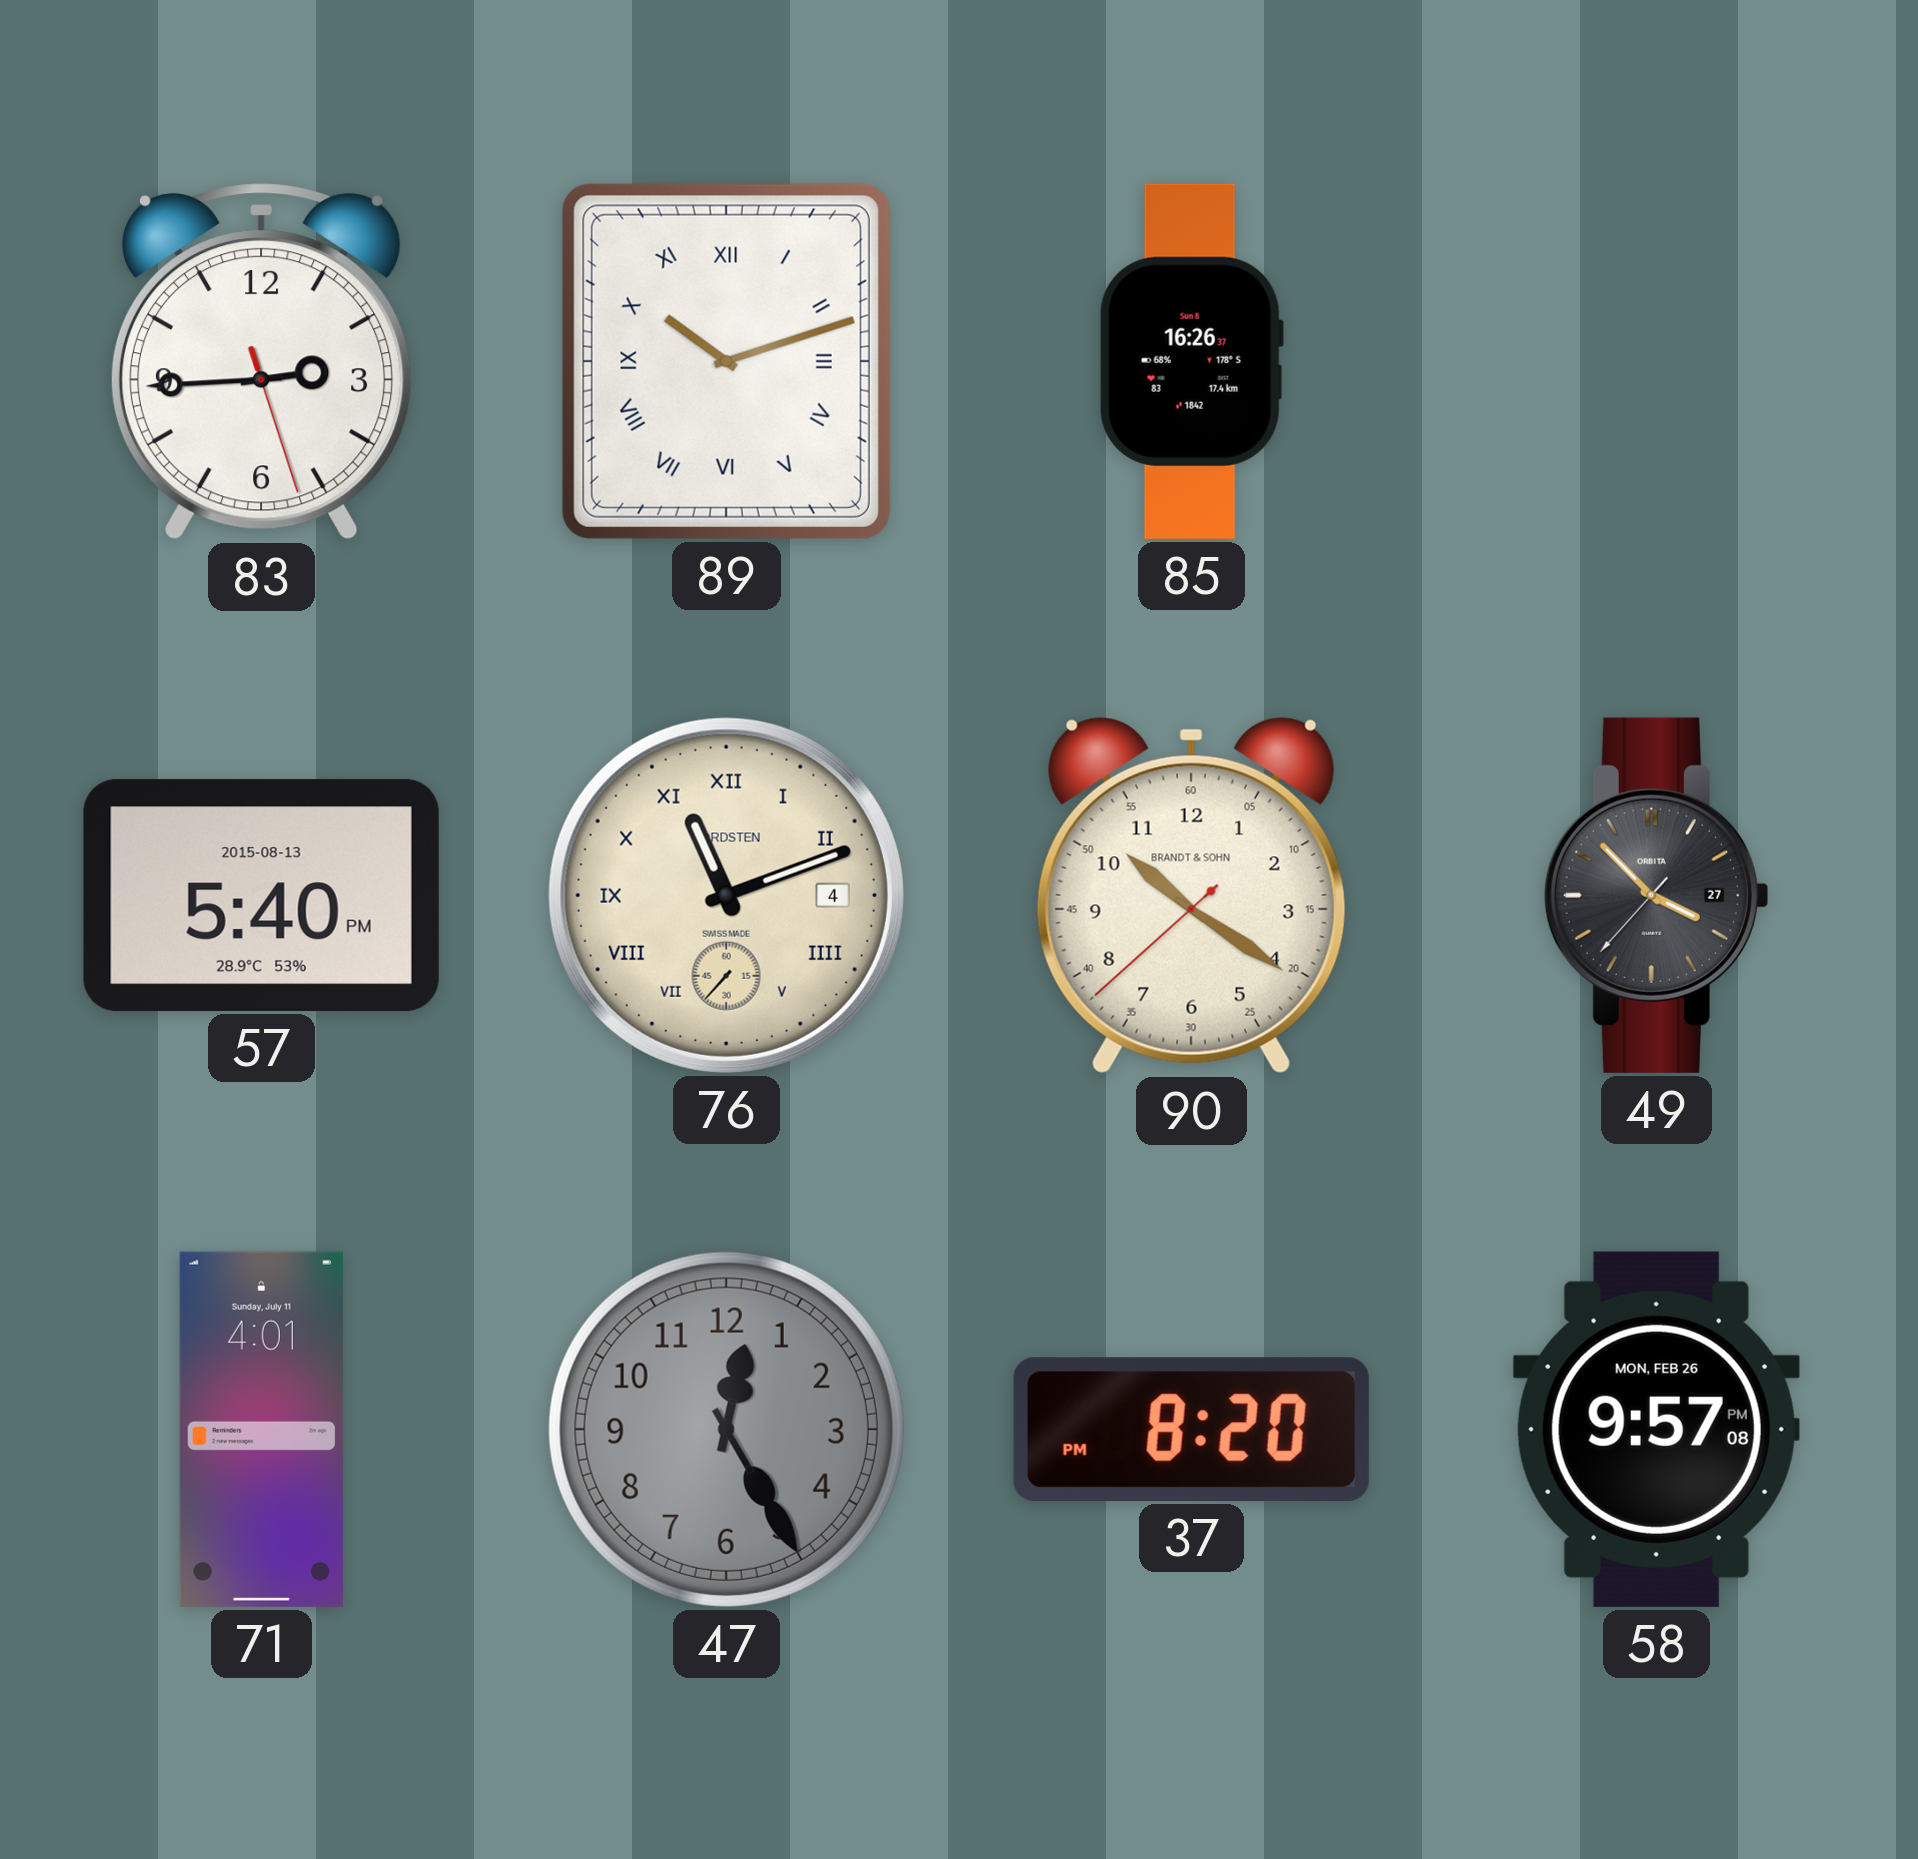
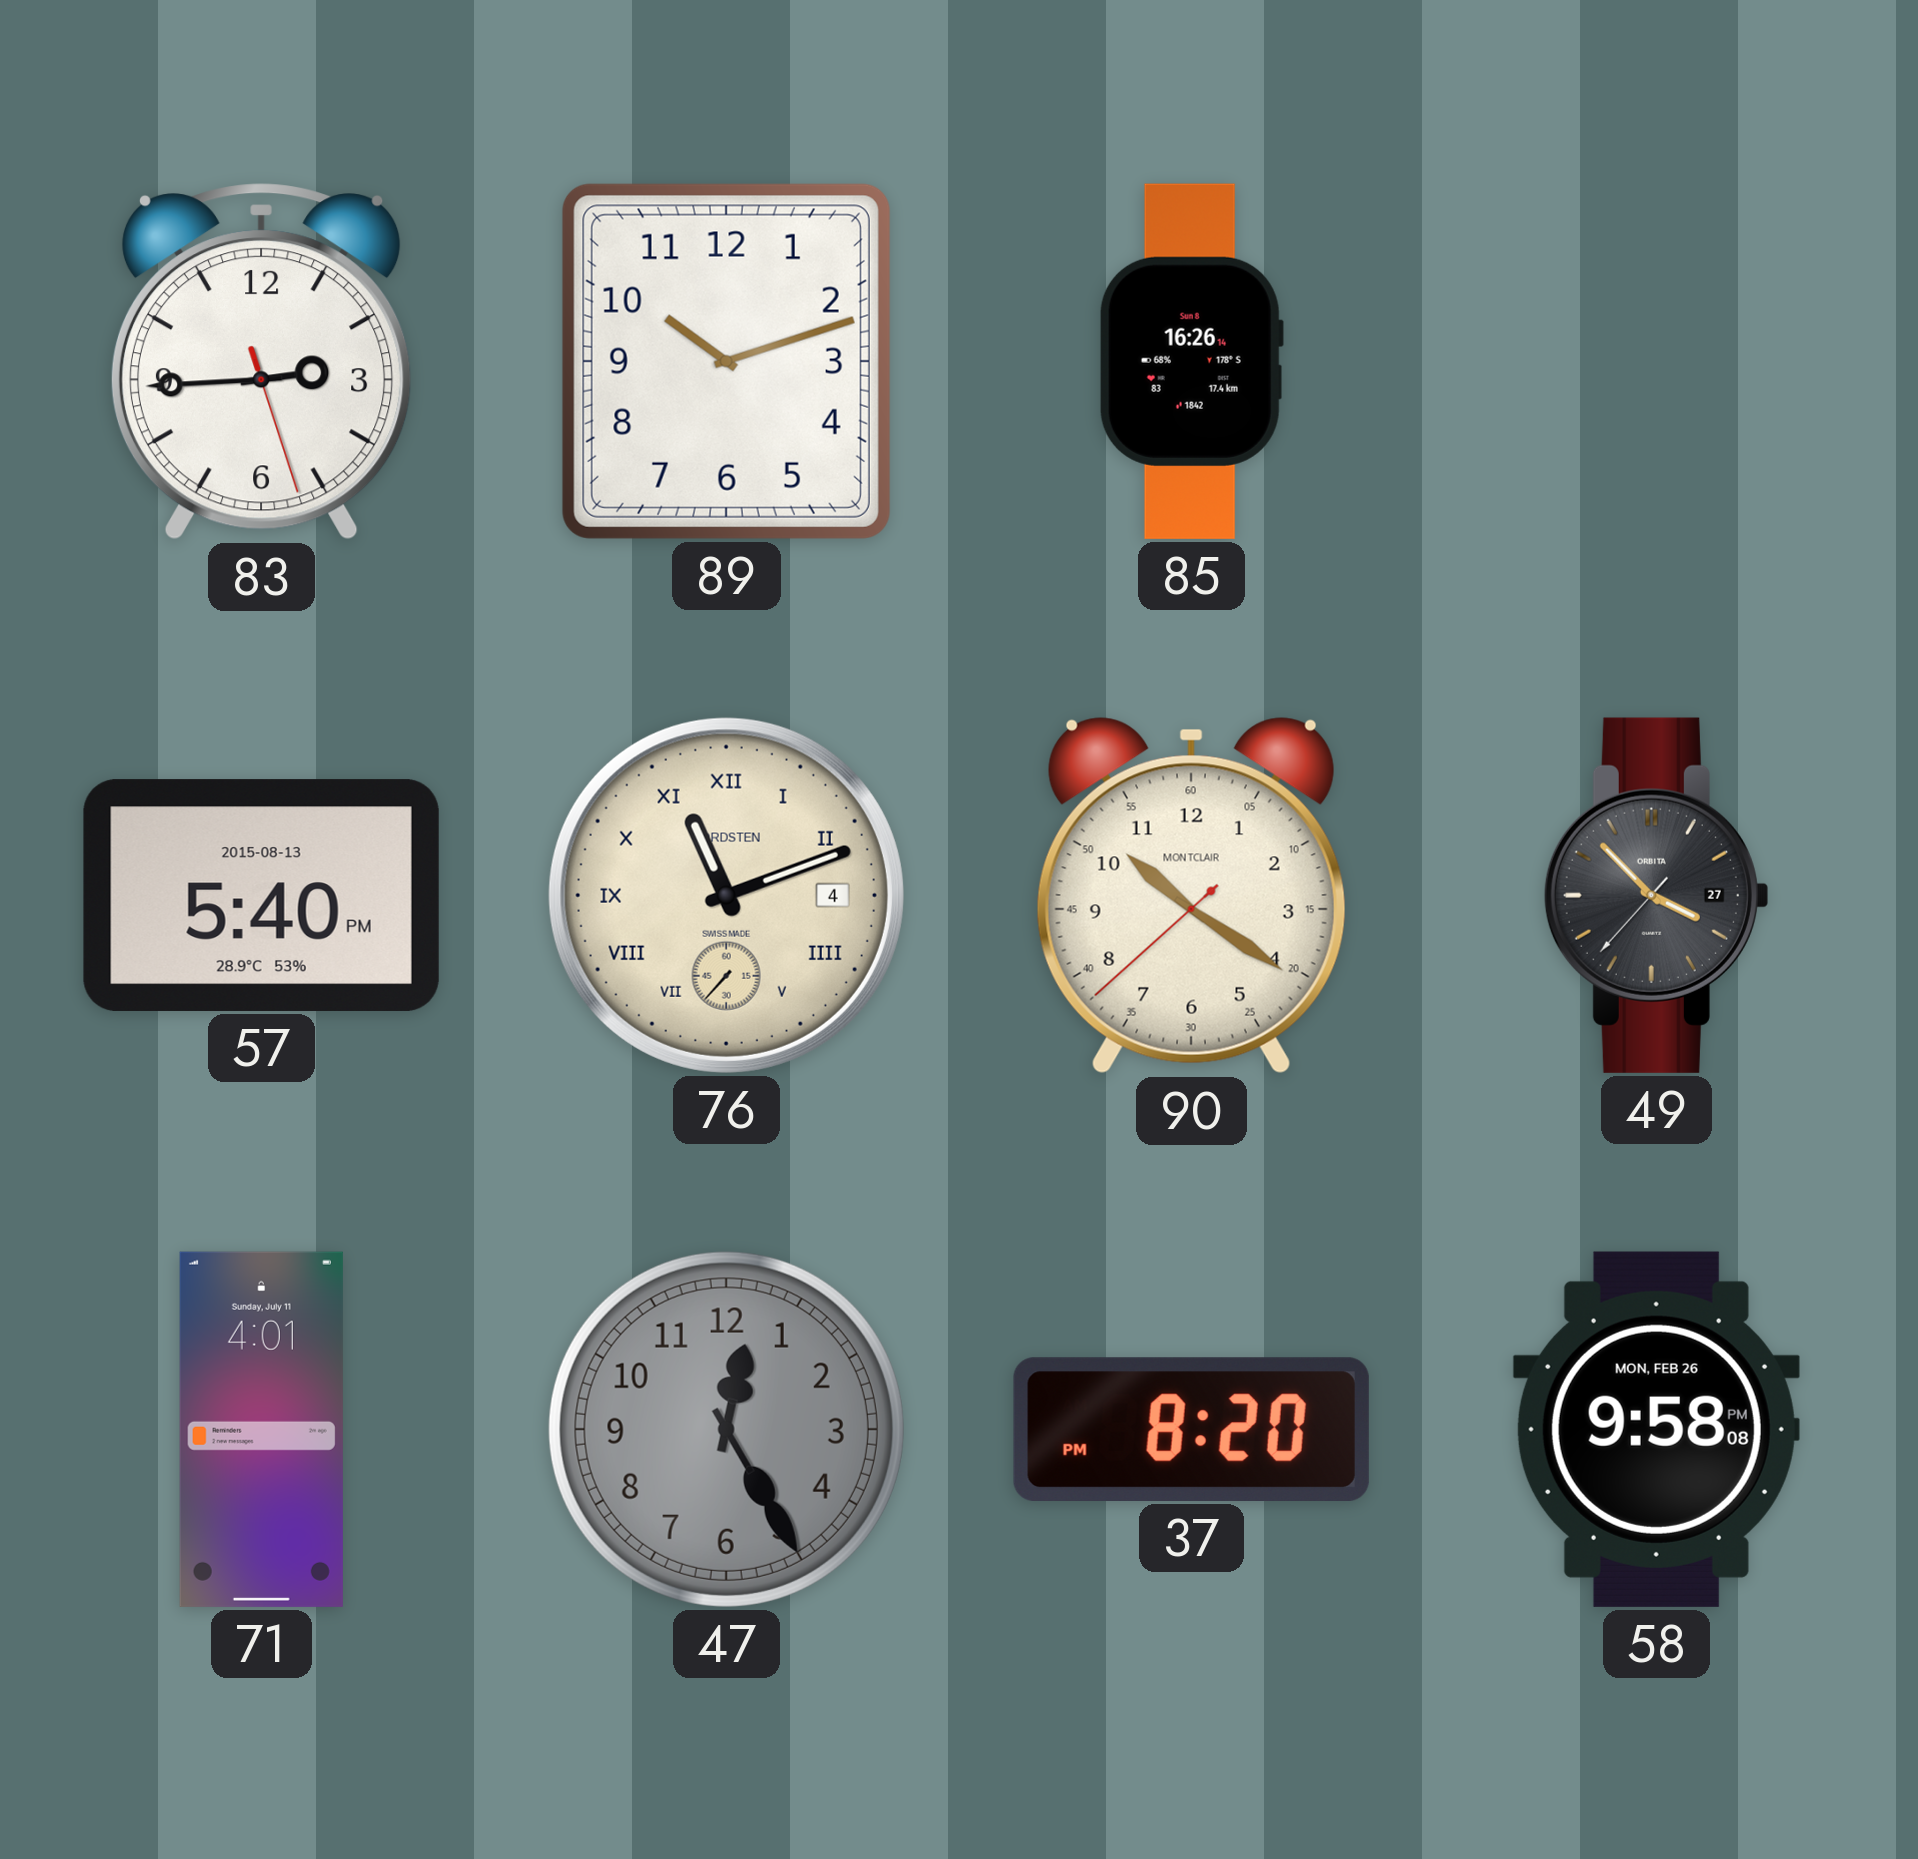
89 numerals: Roman -> Arabic (726, 361)
85: 16:26:37 -> 16:26:14 (1191, 361)
90 brand: BRANDT & SOHN -> MONTCLAIR (1191, 896)
58: 9:57 -> 9:58 (1656, 1429)
